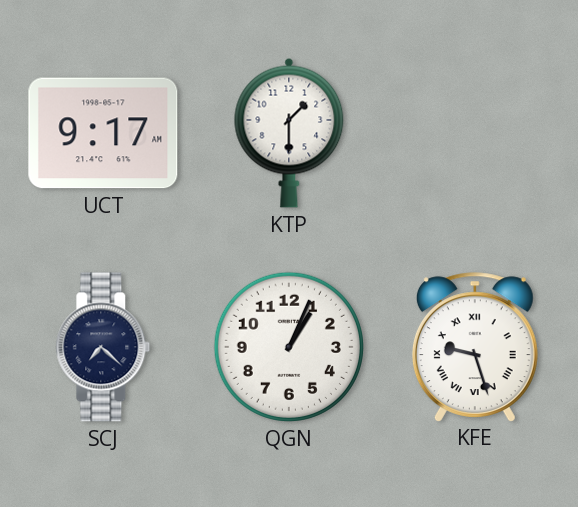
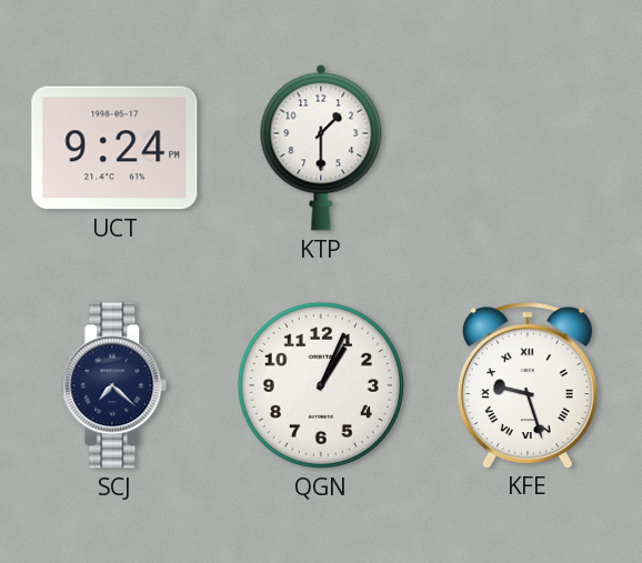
UCT: 9:17 -> 9:24 (114, 148)
